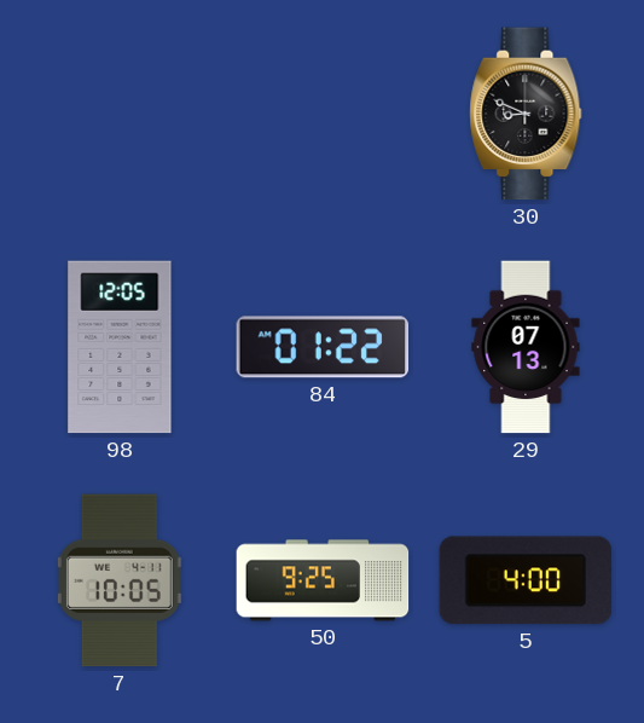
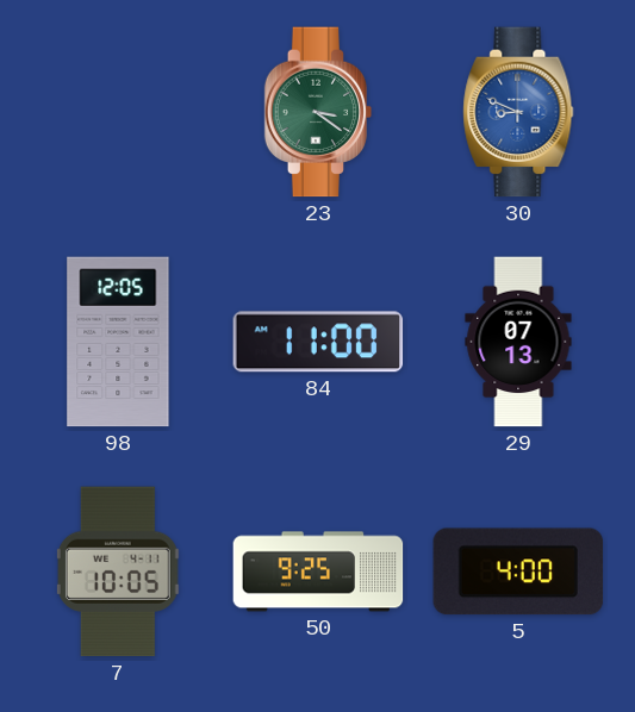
23: none -> 3:21 (318, 112)
30 dial: black -> blue (518, 112)
84: 01:22 -> 11:00 (318, 342)
